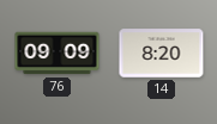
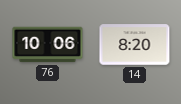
76: 09:09 -> 10:06 (48, 45)
